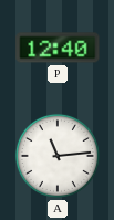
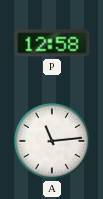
P: 12:40 -> 12:58 (52, 43)
